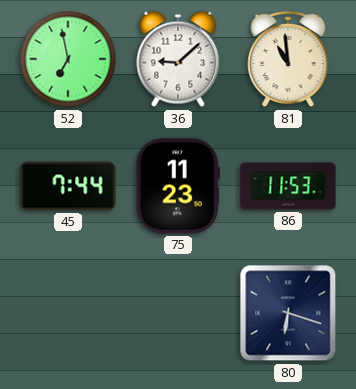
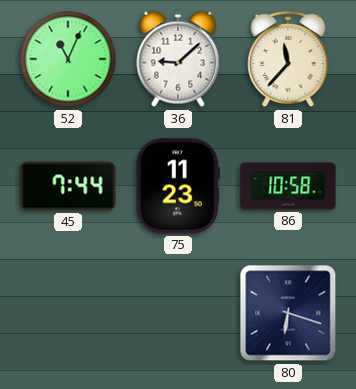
52: 6:58 -> 11:04 (68, 59)
81: 10:59 -> 11:37 (288, 59)
86: 11:53 -> 10:58 (288, 186)
